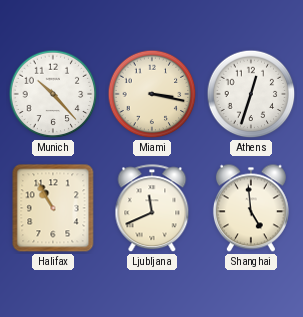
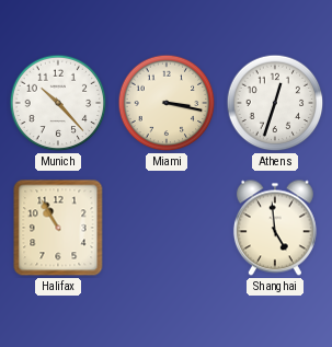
Ljubljana: 11:41 -> none (152, 209)
